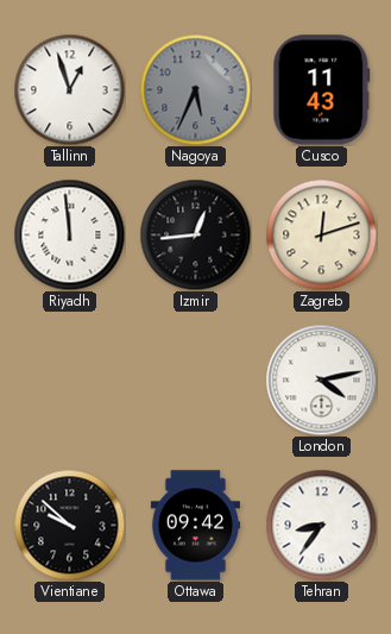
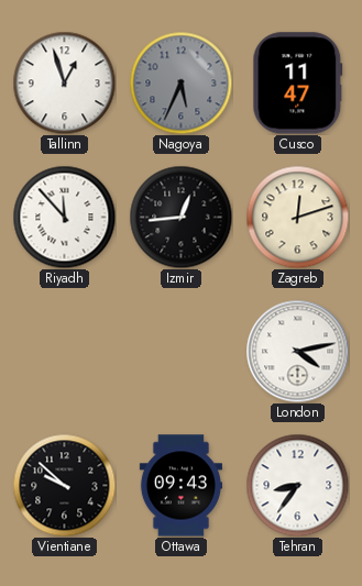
Cusco: 11:43 -> 11:47 (298, 84)
Riyadh: 11:59 -> 11:53 (64, 217)
Ottawa: 09:42 -> 09:43 (180, 486)
